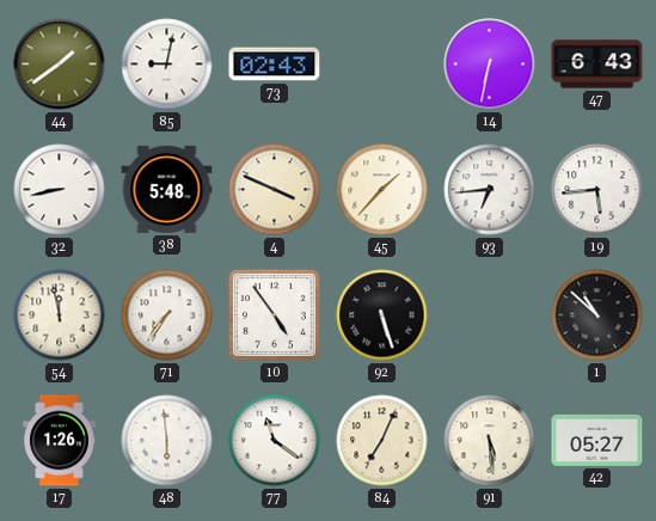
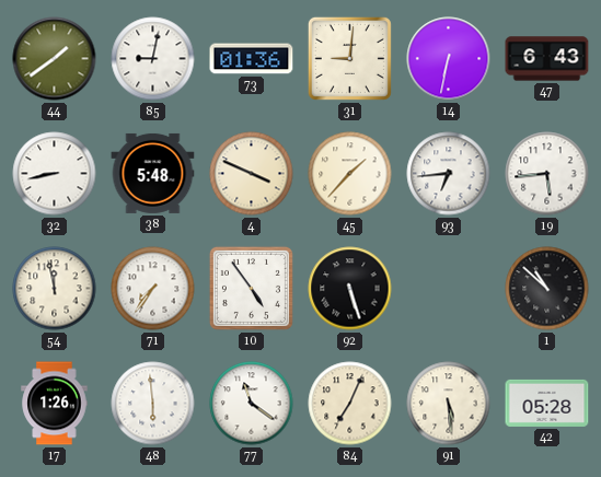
73: 02:43 -> 01:36 (252, 59)
31: none -> 9:01 (349, 58)
42: 05:27 -> 05:28 (547, 403)
